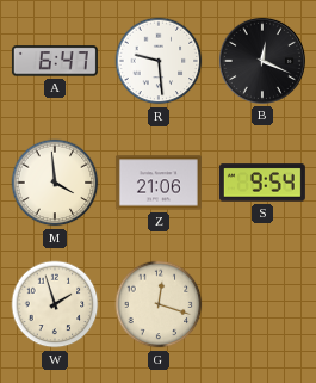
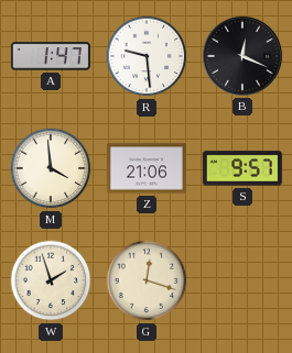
A: 6:47 -> 1:47 (51, 56)
S: 9:54 -> 9:57 (242, 168)
